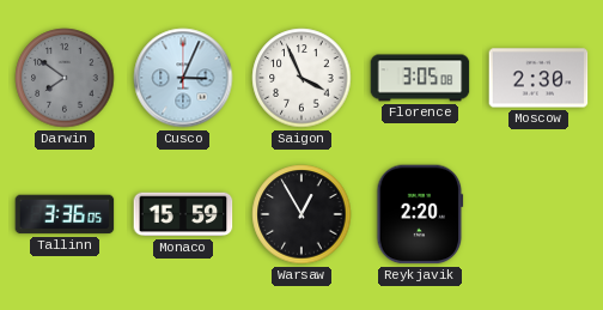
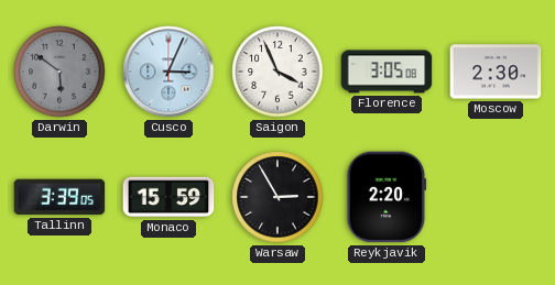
Darwin: 7:51 -> 5:51 (59, 72)
Tallinn: 3:36 -> 3:39 (59, 197)
Warsaw: 12:55 -> 2:55 (277, 197)
